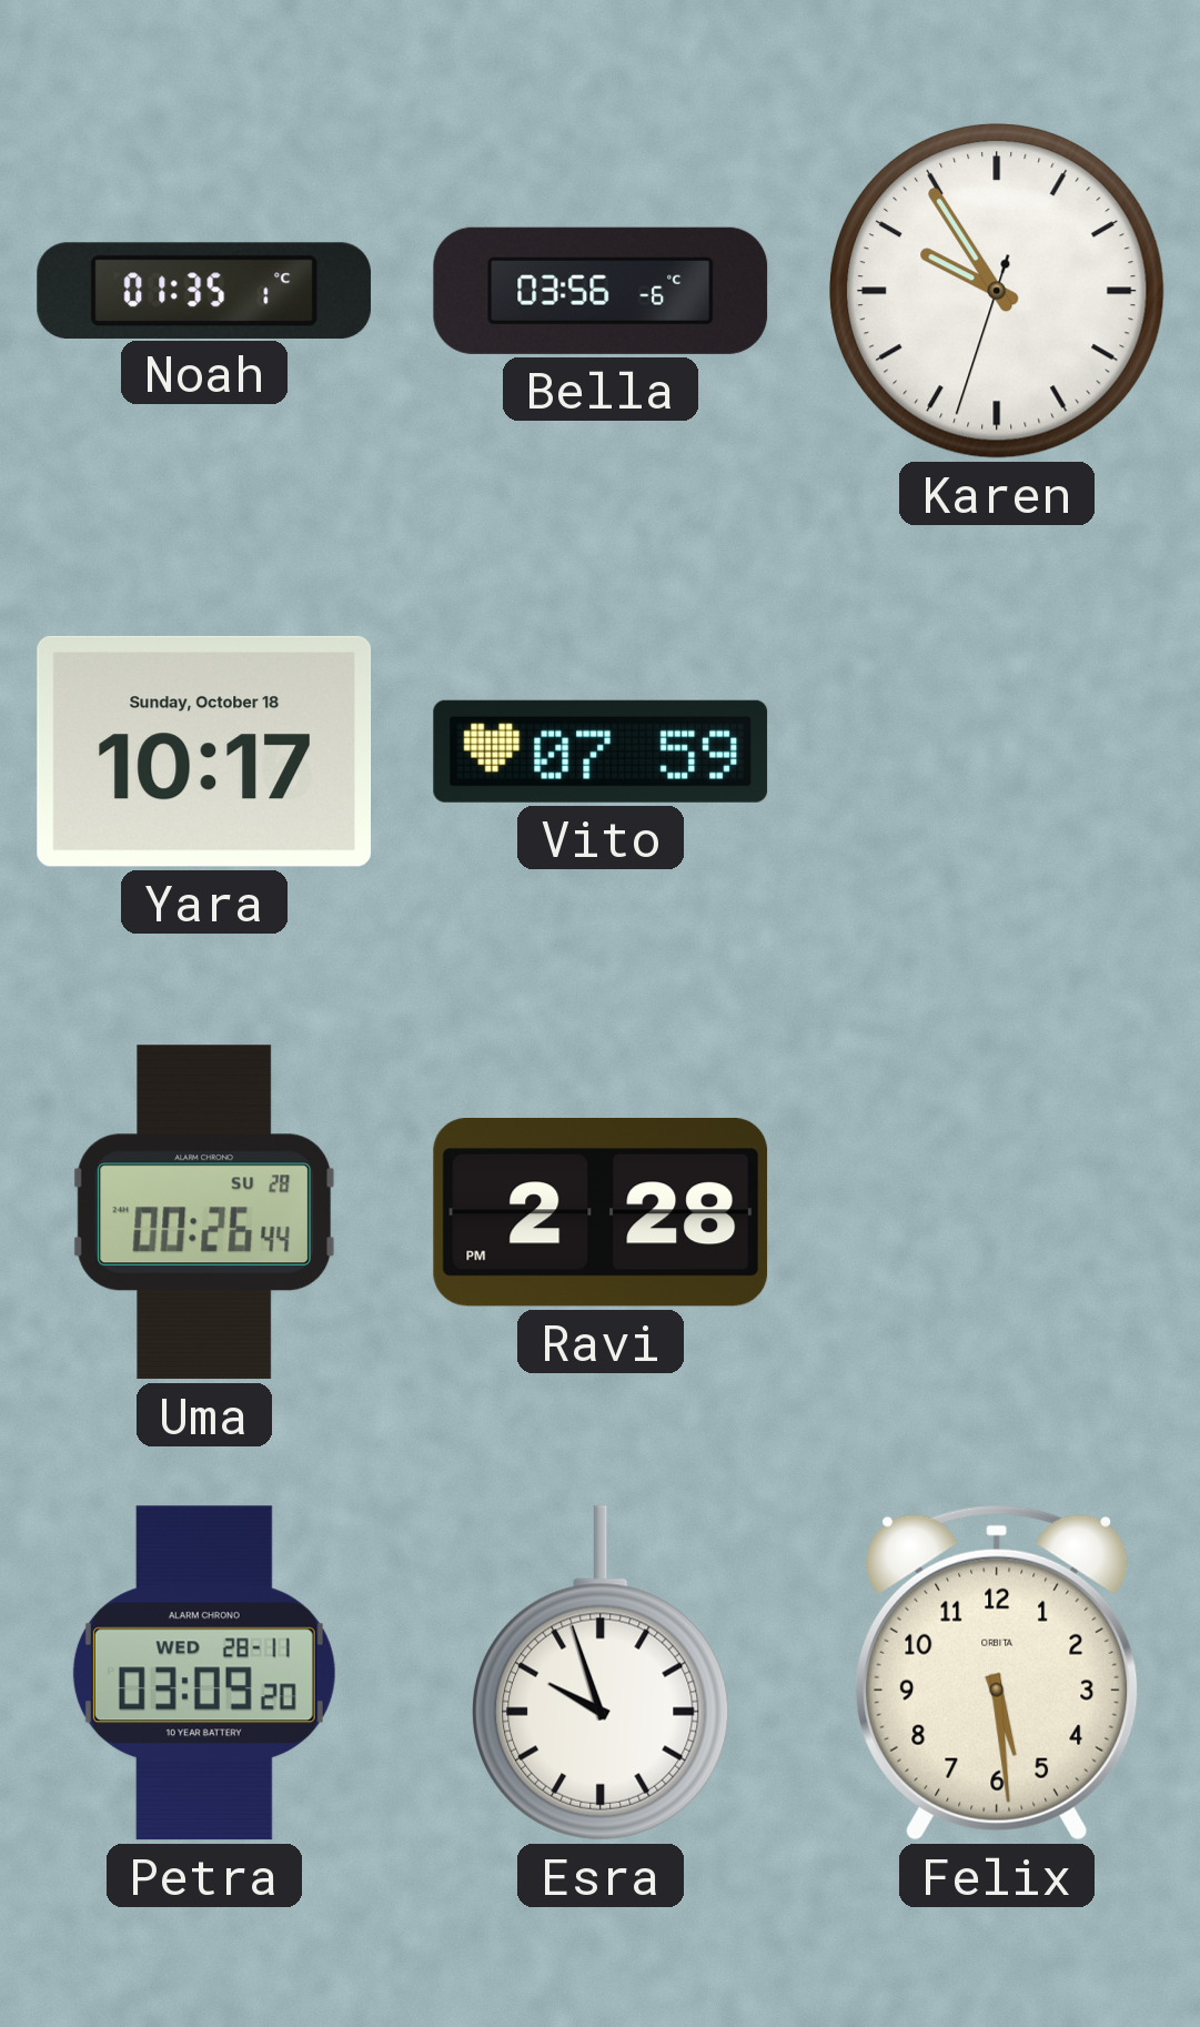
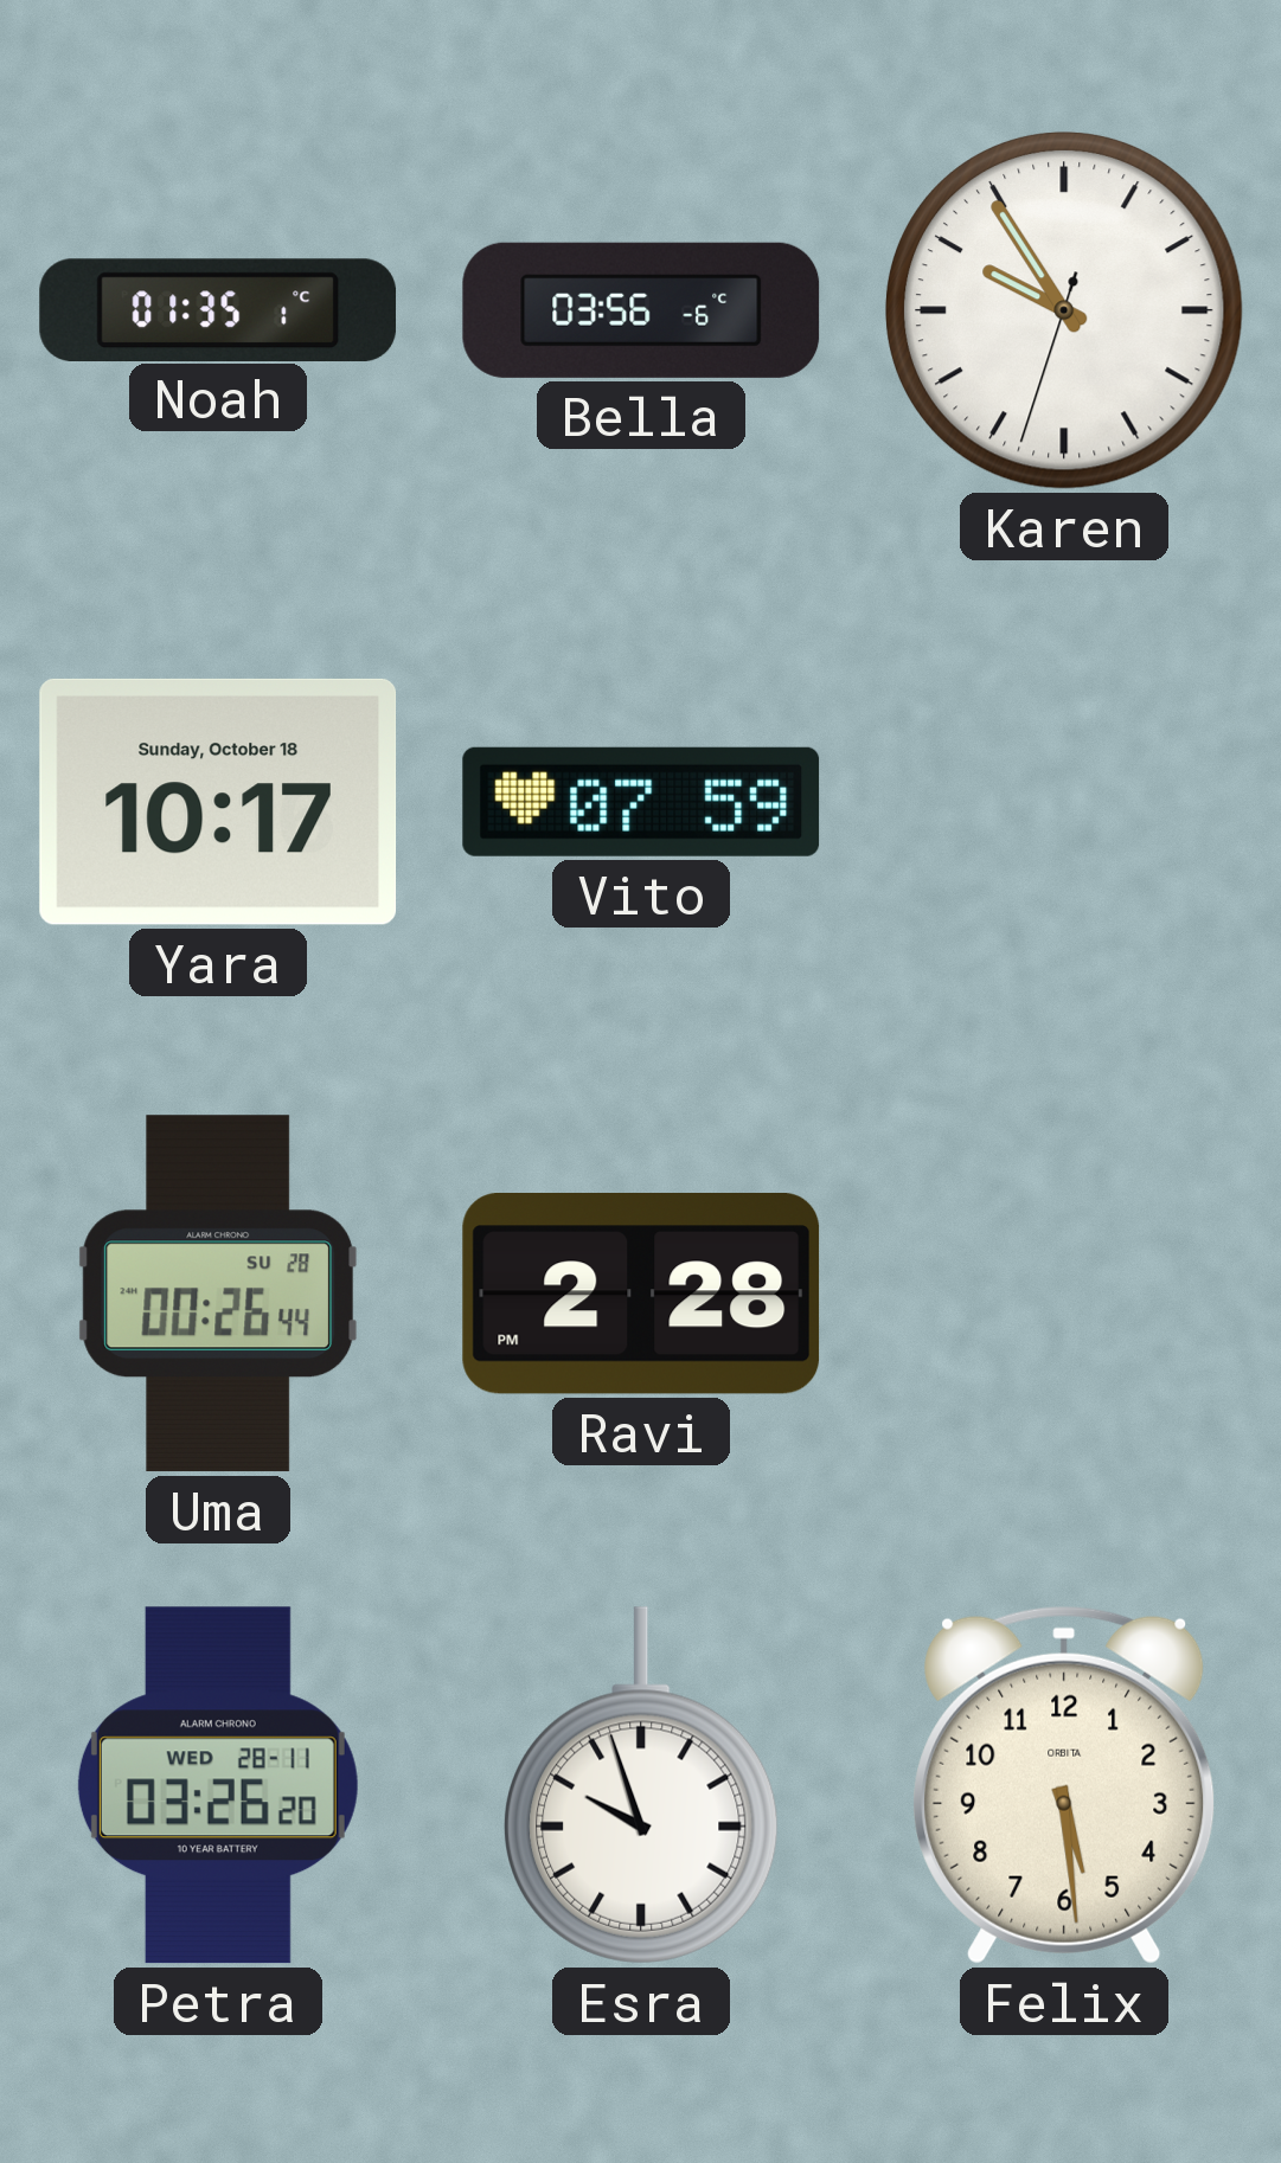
Petra: 03:09 -> 03:26 (218, 1785)
